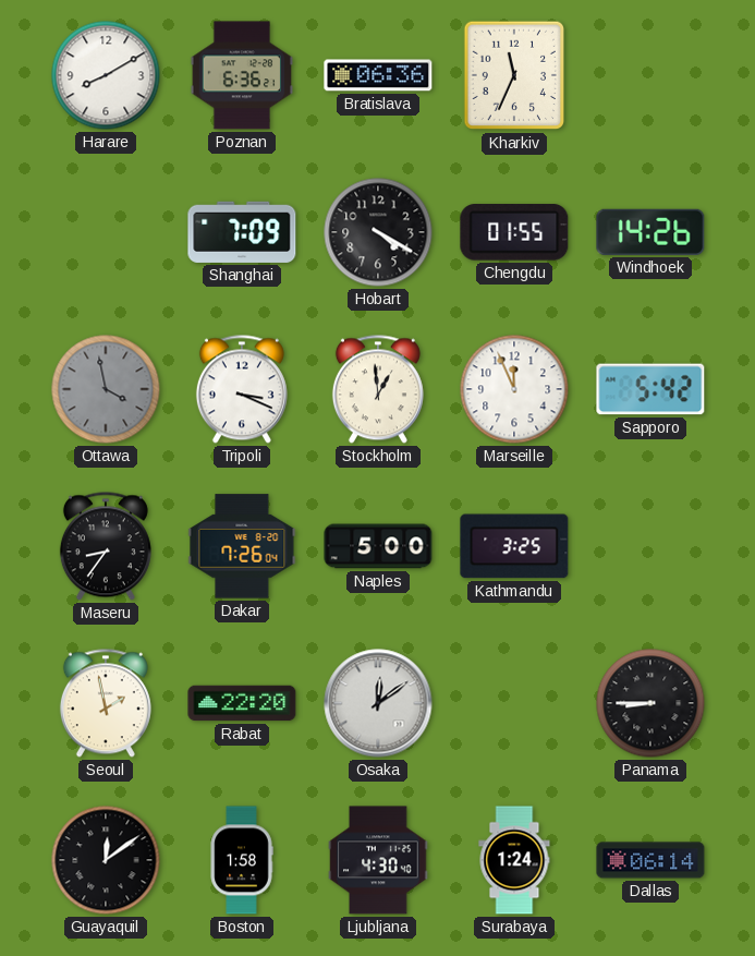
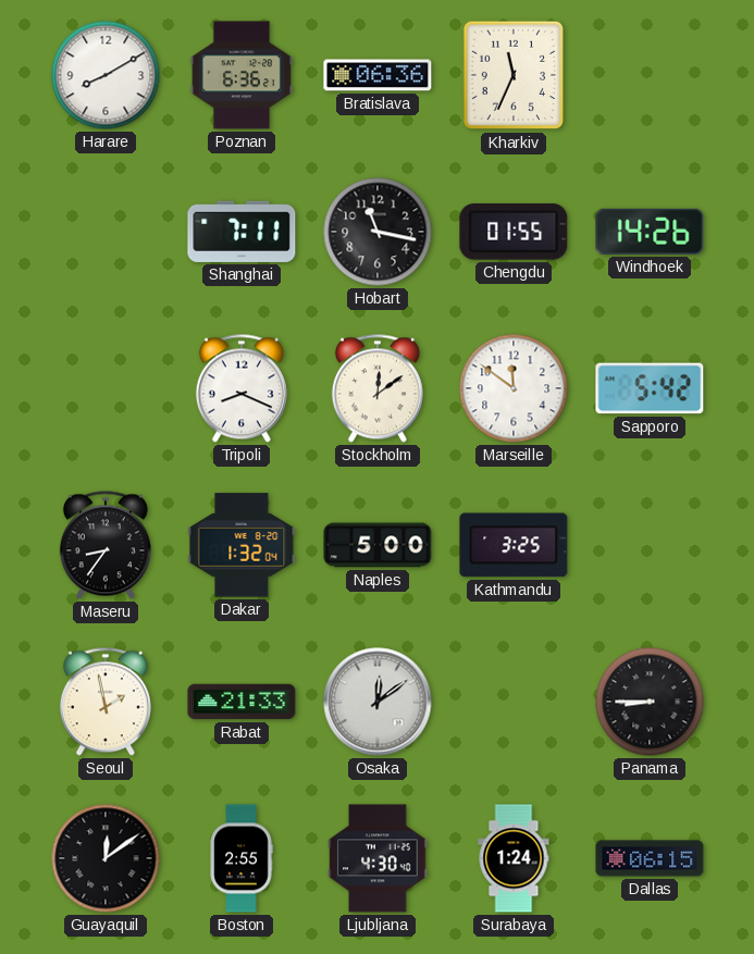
Shanghai: 7:09 -> 7:11 (242, 232)
Hobart: 4:20 -> 11:17 (378, 232)
Ottawa: 3:58 -> none (106, 389)
Tripoli: 3:19 -> 8:19 (242, 388)
Stockholm: 12:59 -> 12:09 (378, 388)
Marseille: 11:56 -> 11:51 (514, 388)
Dakar: 7:26 -> 1:32 (242, 545)
Rabat: 22:20 -> 21:33 (242, 702)
Boston: 1:58 -> 2:55 (242, 858)
Dallas: 06:14 -> 06:15 (650, 858)
